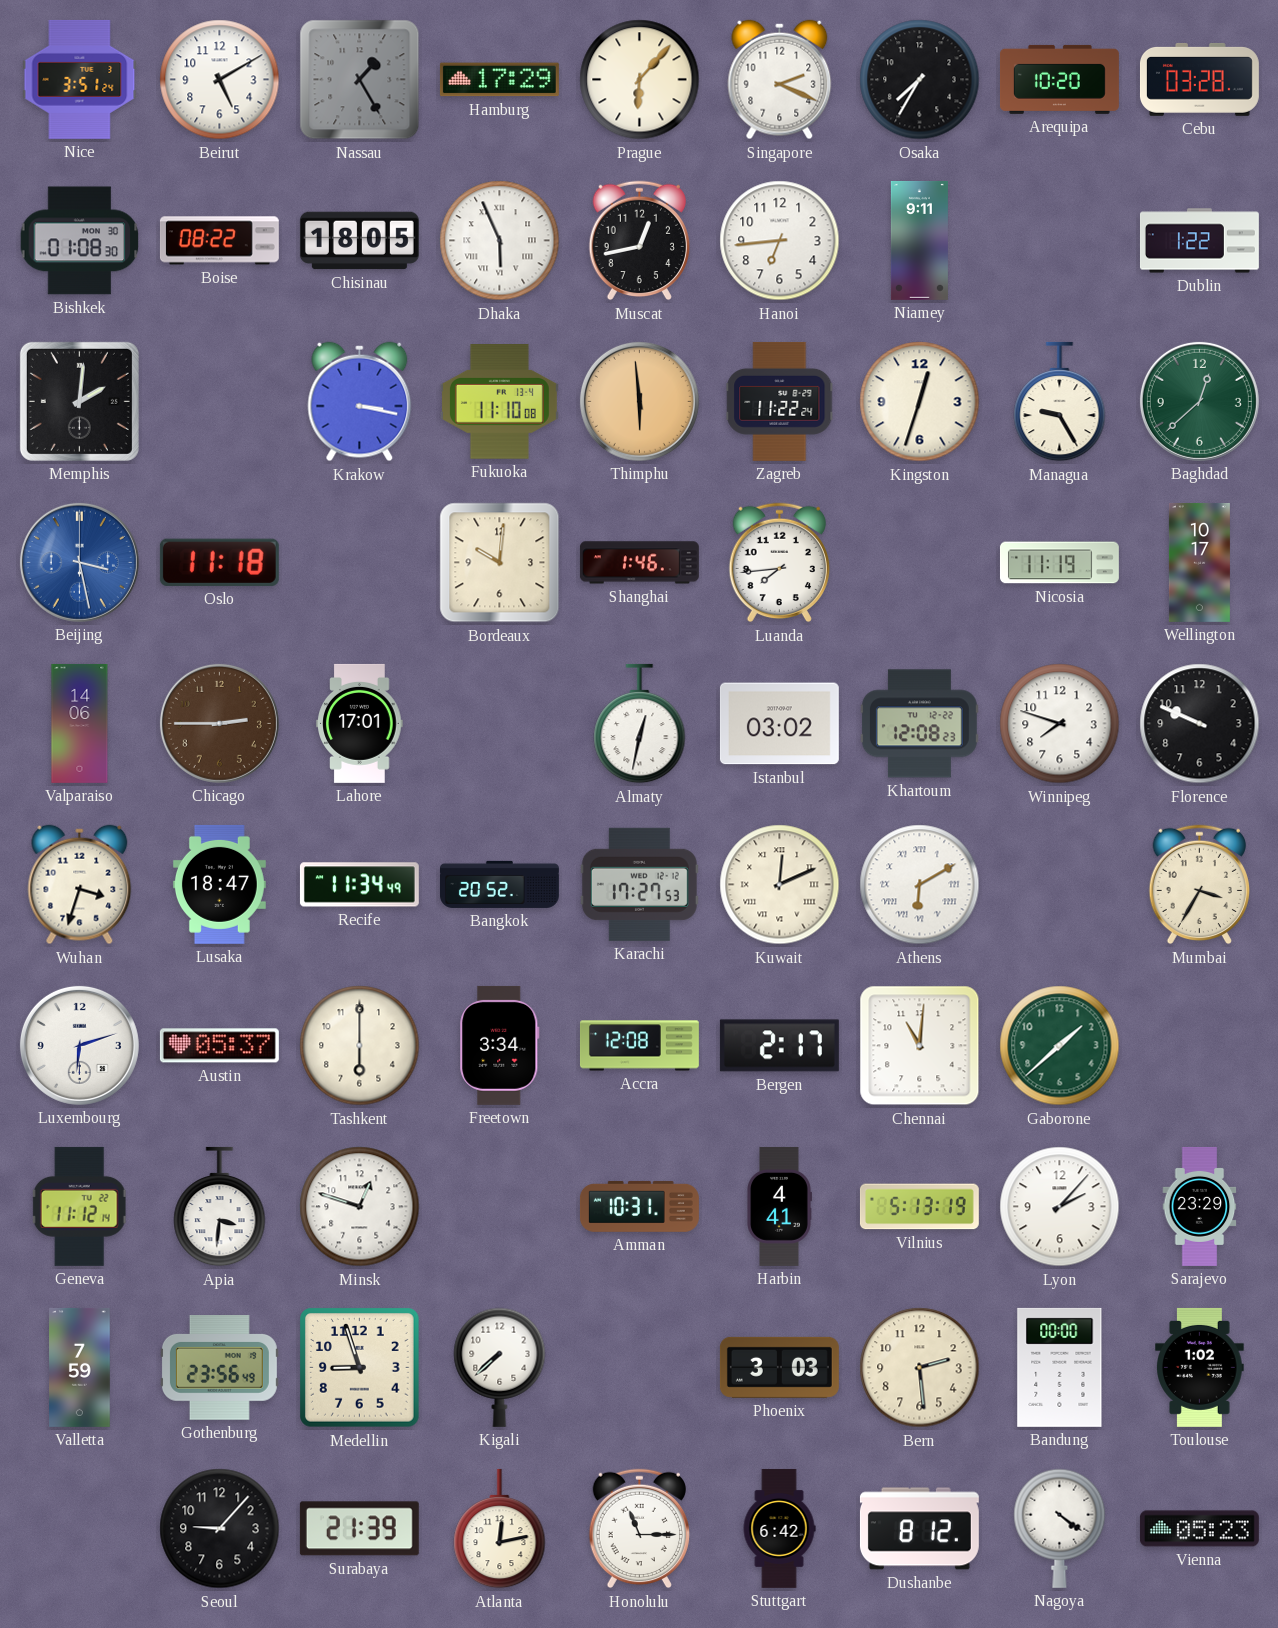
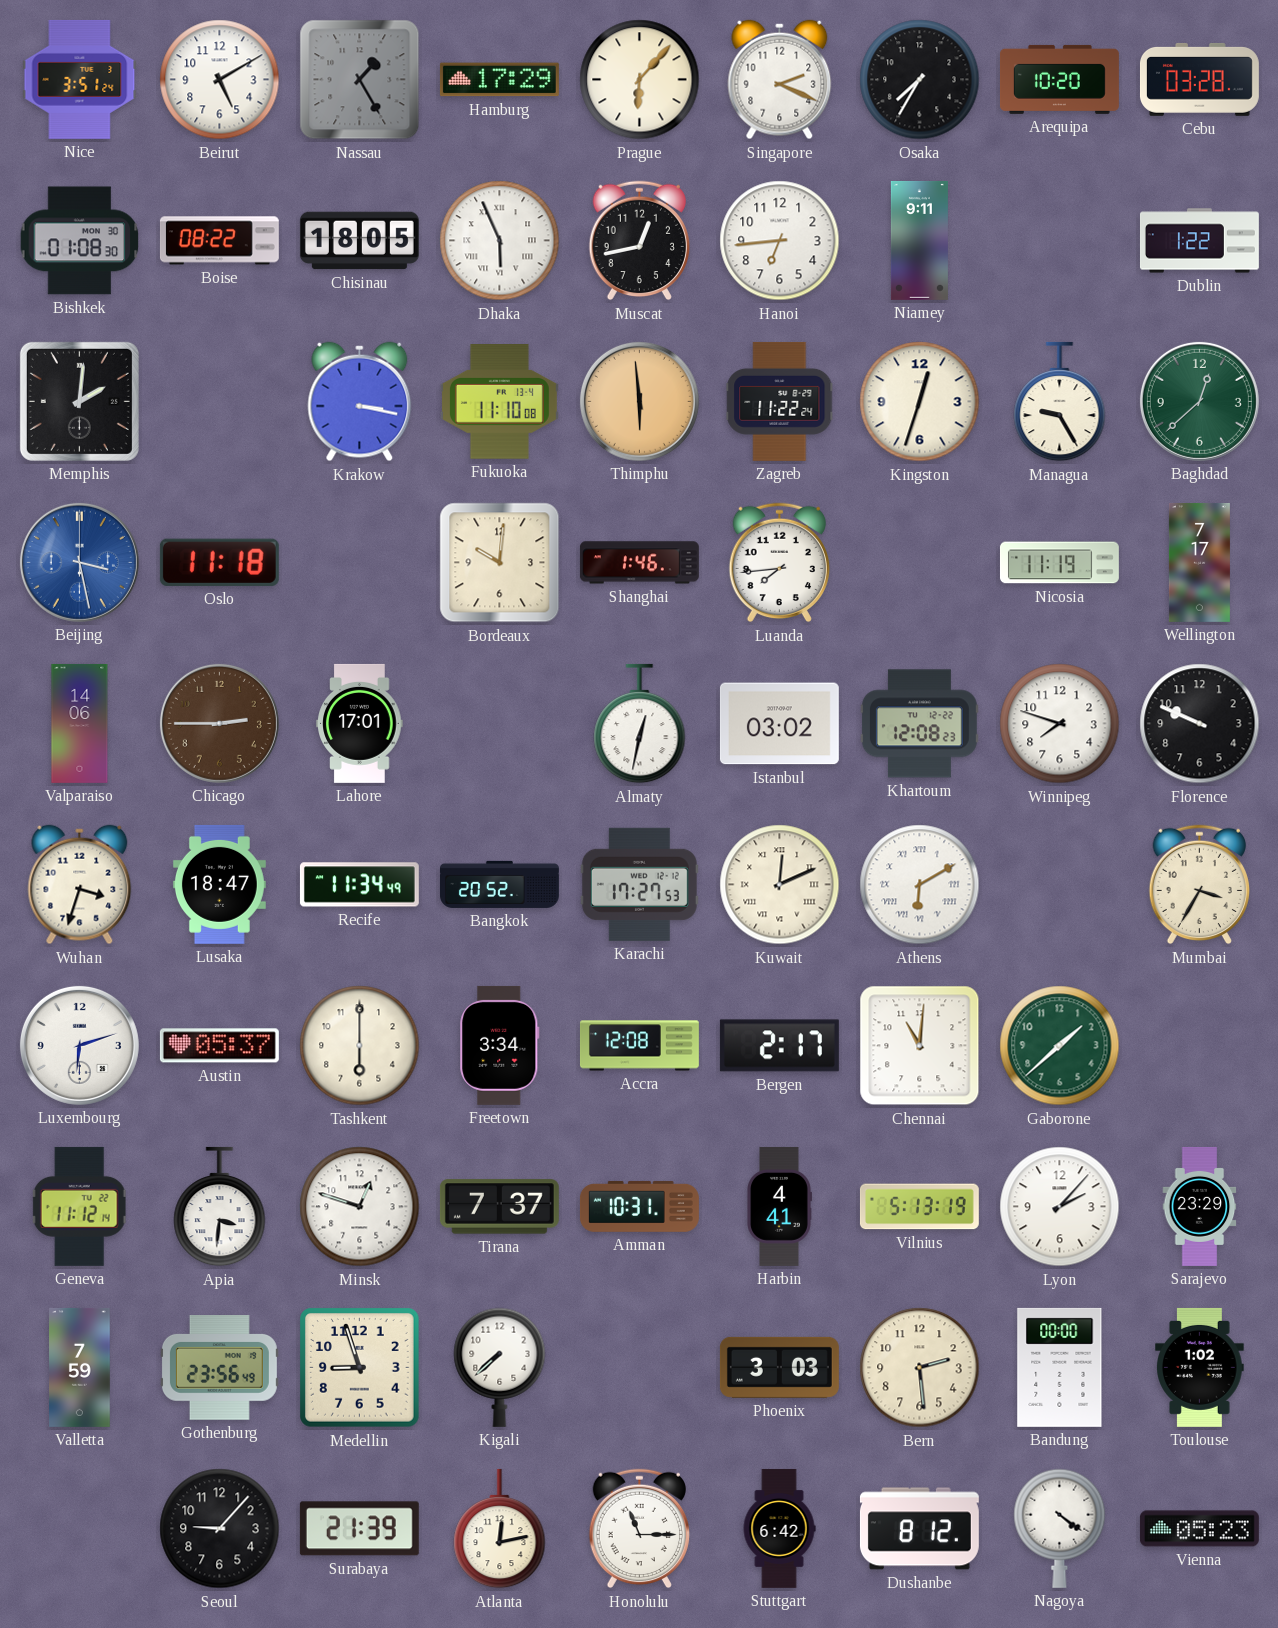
Wellington: 10:17 -> 7:17 (1199, 562)
Tirana: none -> 7:37 (499, 1207)
